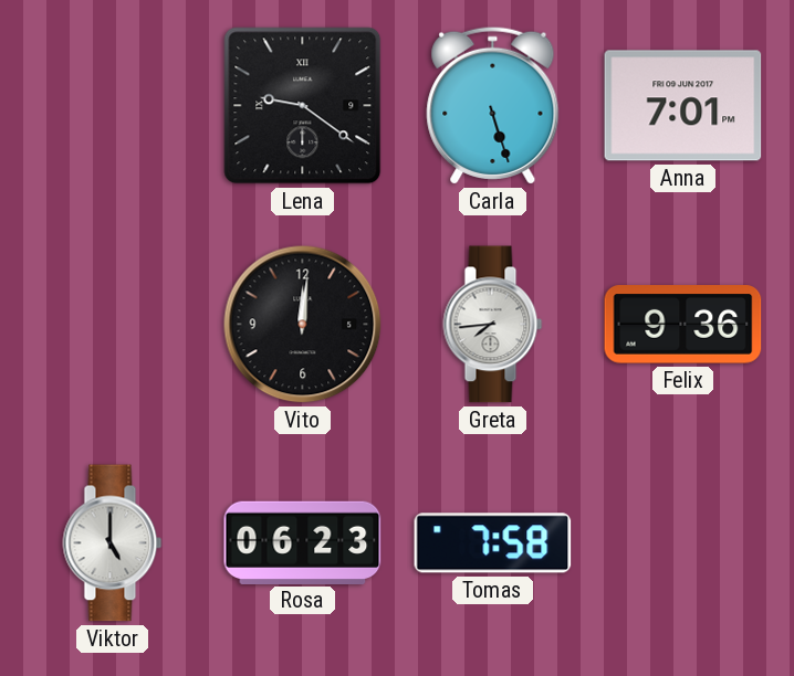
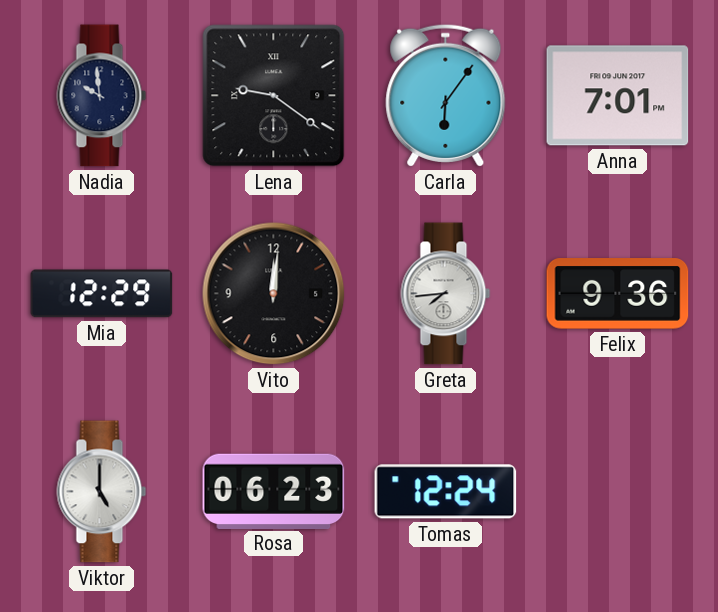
Nadia: none -> 9:59 (102, 96)
Carla: 5:27 -> 6:06 (446, 95)
Mia: none -> 12:29 (102, 294)
Tomas: 7:58 -> 12:24 (446, 492)
